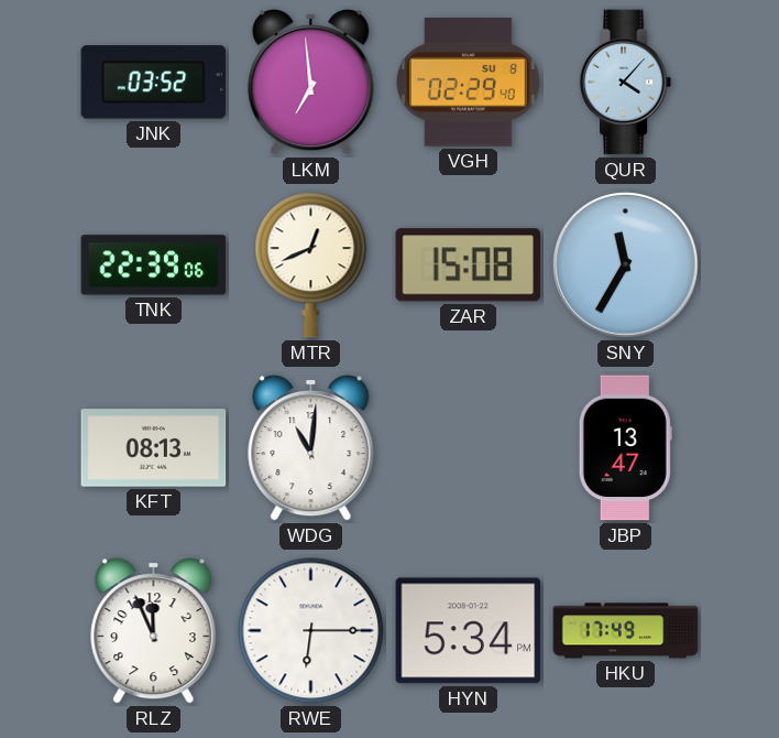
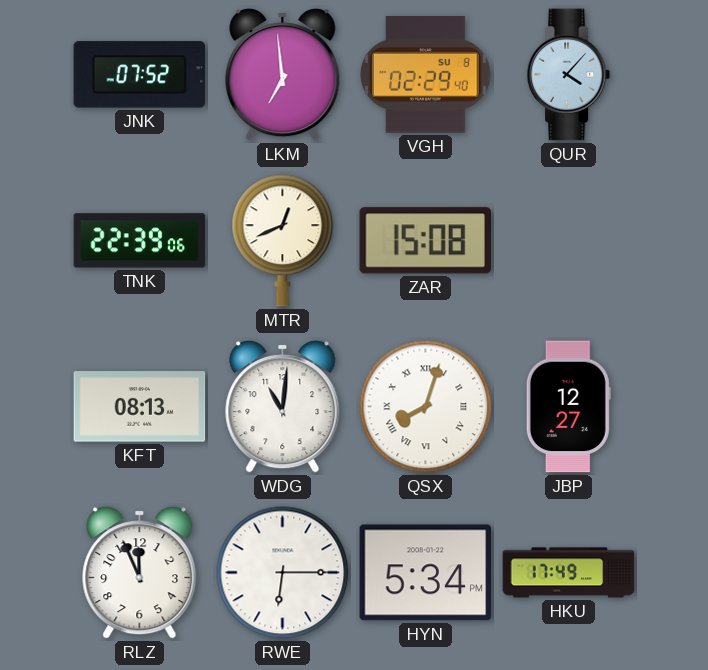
JNK: 03:52 -> 07:52 (140, 75)
SNY: 11:35 -> none (626, 265)
QSX: none -> 8:03 (426, 407)
JBP: 13:47 -> 12:27 (568, 407)
